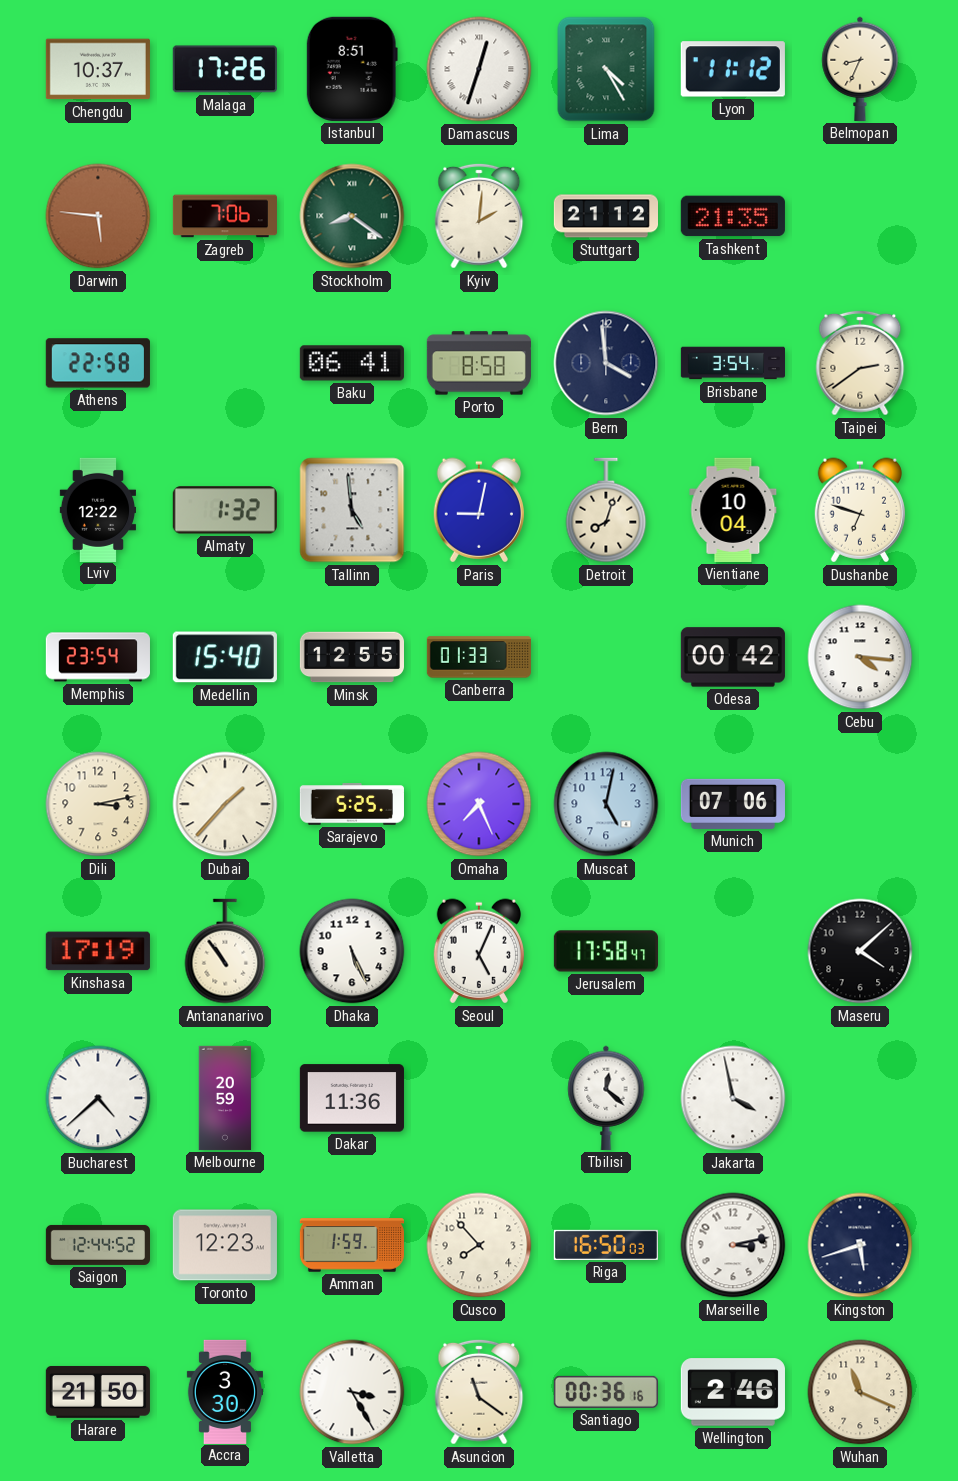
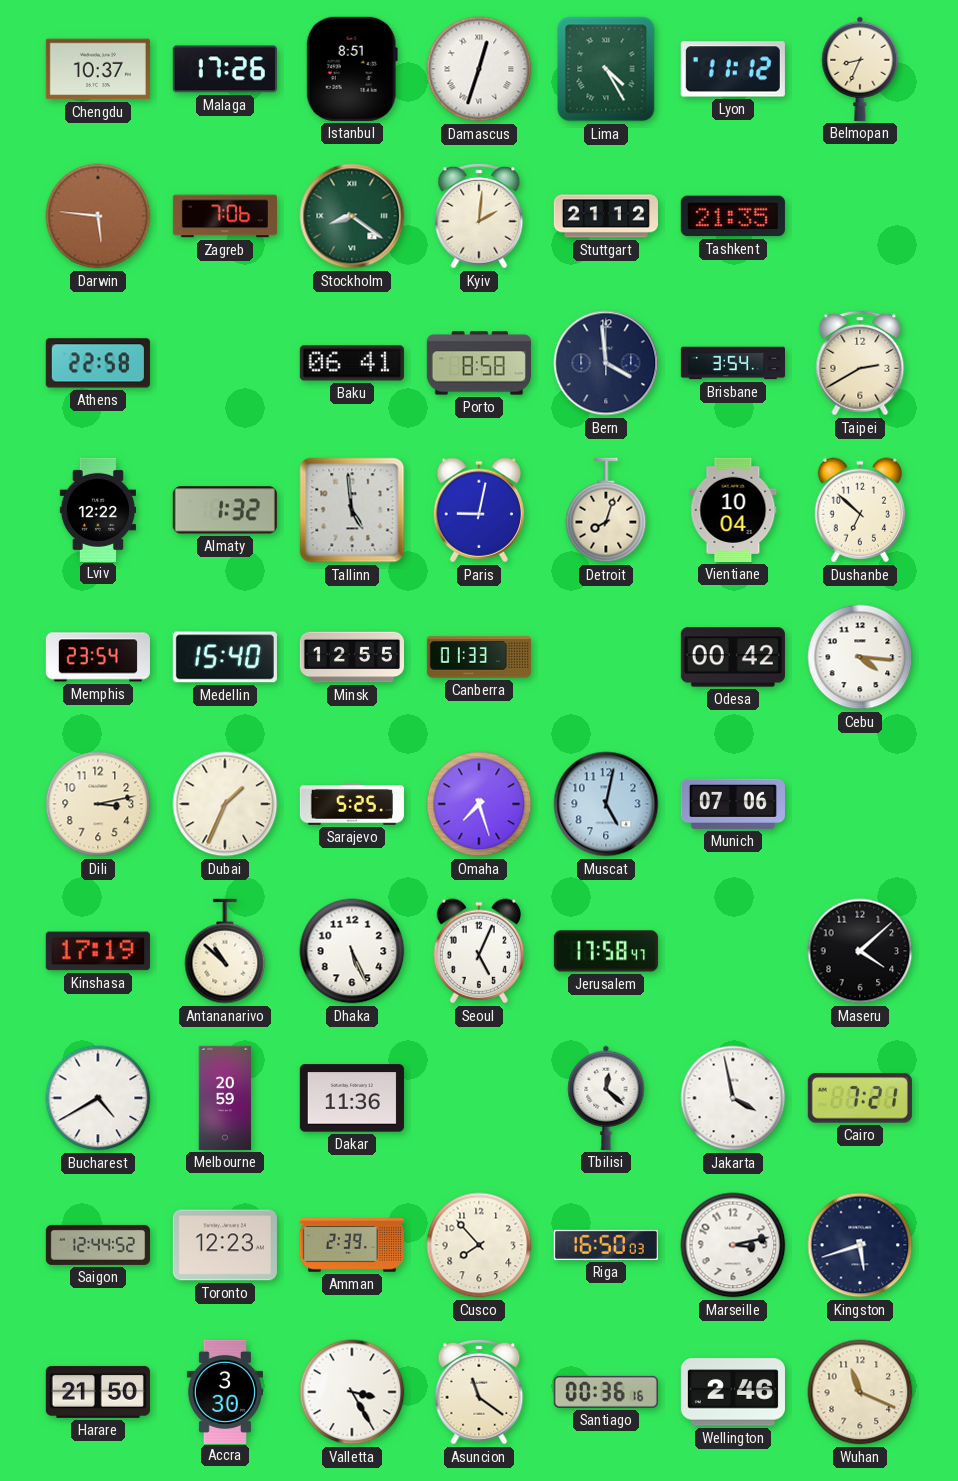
Taipei: 2:39 -> 2:40 (860, 363)
Dushanbe: 6:48 -> 6:52 (859, 510)
Dubai: 1:37 -> 1:34 (225, 804)
Omaha: 7:26 -> 7:27 (479, 804)
Antananarivo: 10:54 -> 10:52 (225, 951)
Bucharest: 4:38 -> 4:40 (98, 1098)
Cairo: none -> 7:21 (860, 1098)
Amman: 1:59 -> 2:39 (351, 1245)
